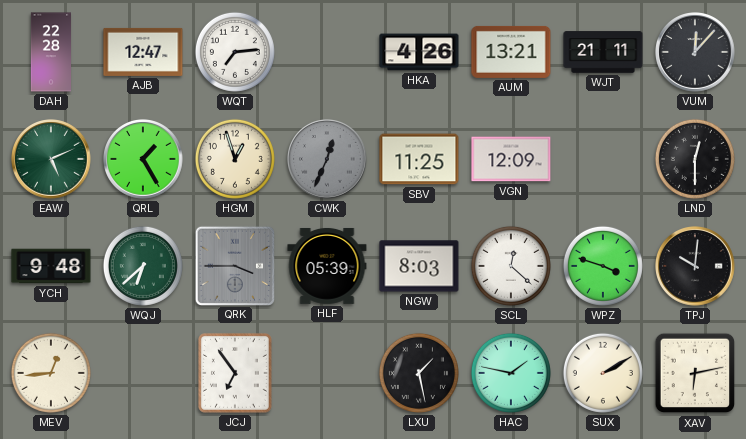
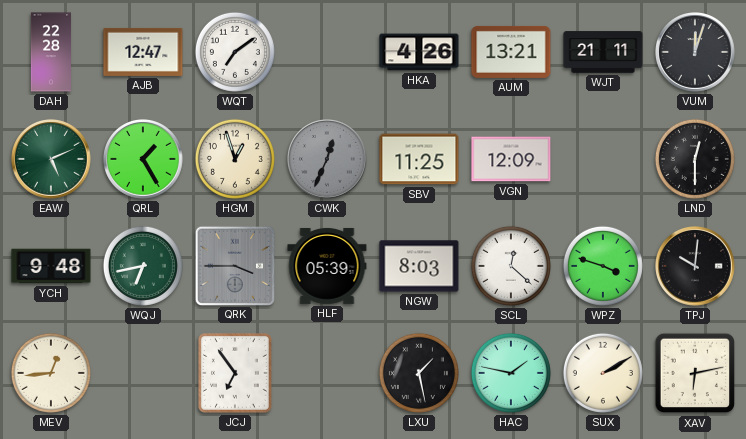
WQT: 7:14 -> 7:09 (235, 52)
VUM: 12:07 -> 12:03 (695, 52)
WQJ: 6:38 -> 6:43 (143, 266)
